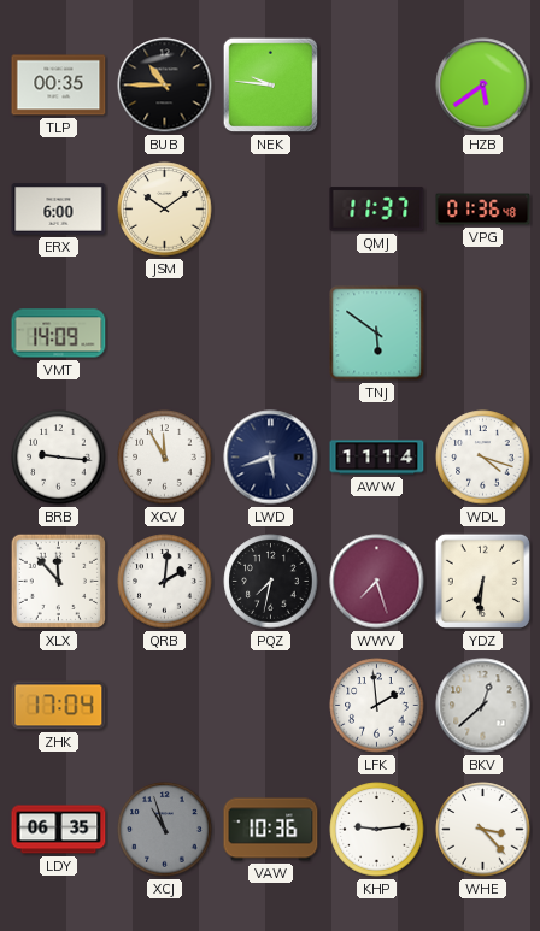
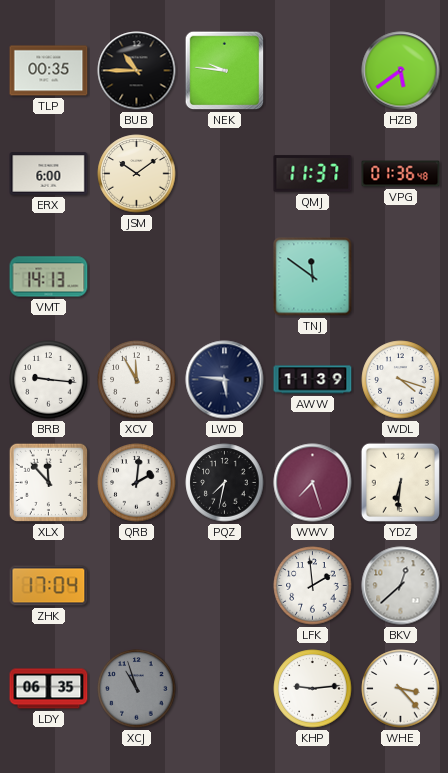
VMT: 14:09 -> 14:13 (49, 277)
TNJ: 5:51 -> 11:51 (313, 277)
LWD: 5:42 -> 5:46 (225, 380)
AWW: 11:14 -> 11:39 (313, 380)
VAW: 10:36 -> none (271, 830)
